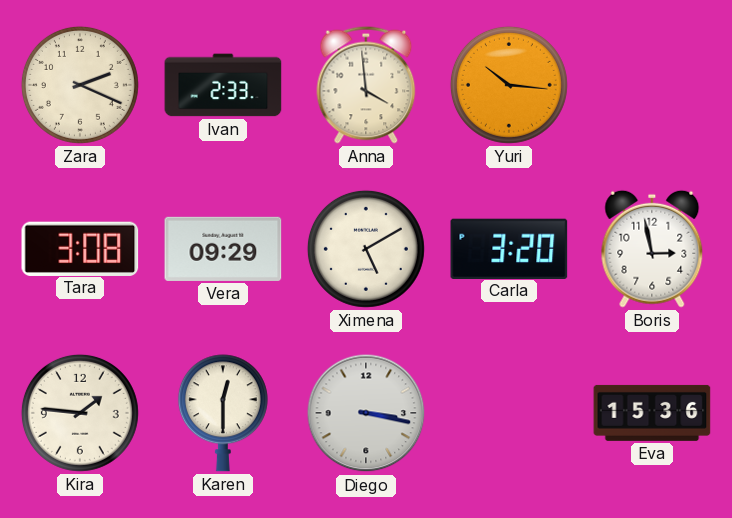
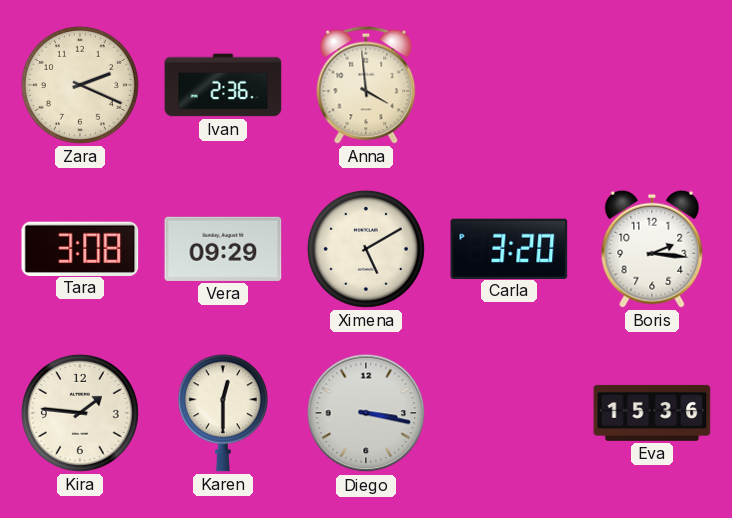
Ivan: 2:33 -> 2:36 (223, 85)
Yuri: 10:16 -> none (509, 85)
Boris: 2:58 -> 2:16 (652, 249)
